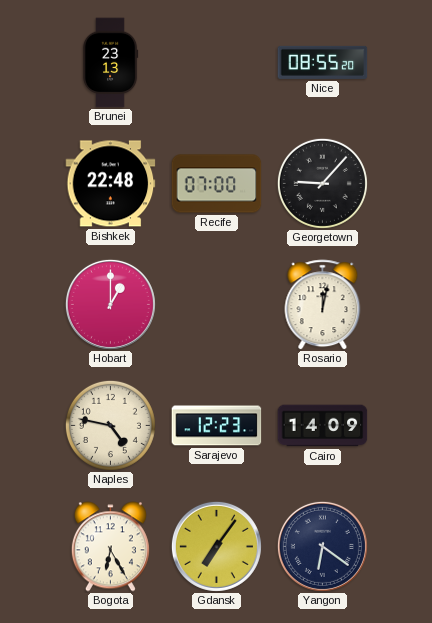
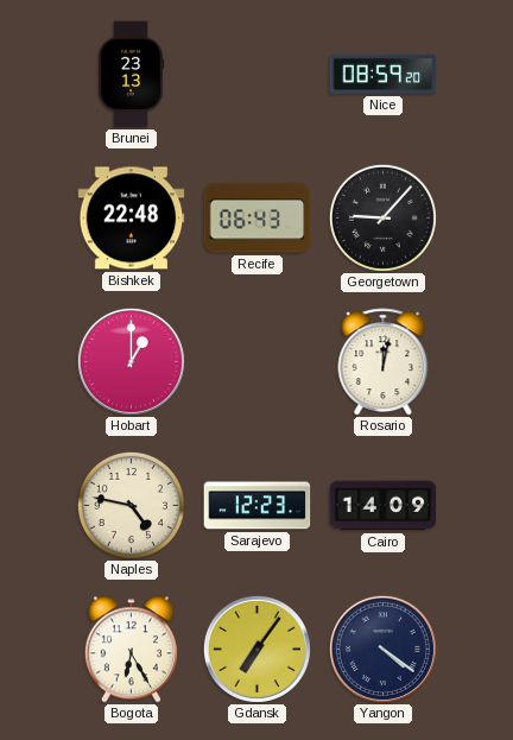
Nice: 08:55 -> 08:59 (384, 74)
Recife: 07:00 -> 06:43 (258, 219)
Yangon: 6:21 -> 4:21 (382, 649)
